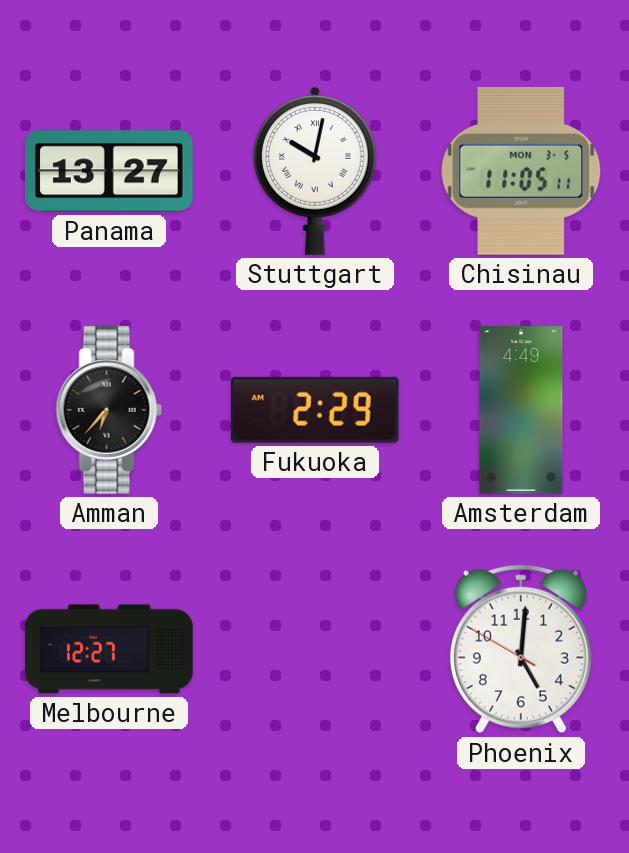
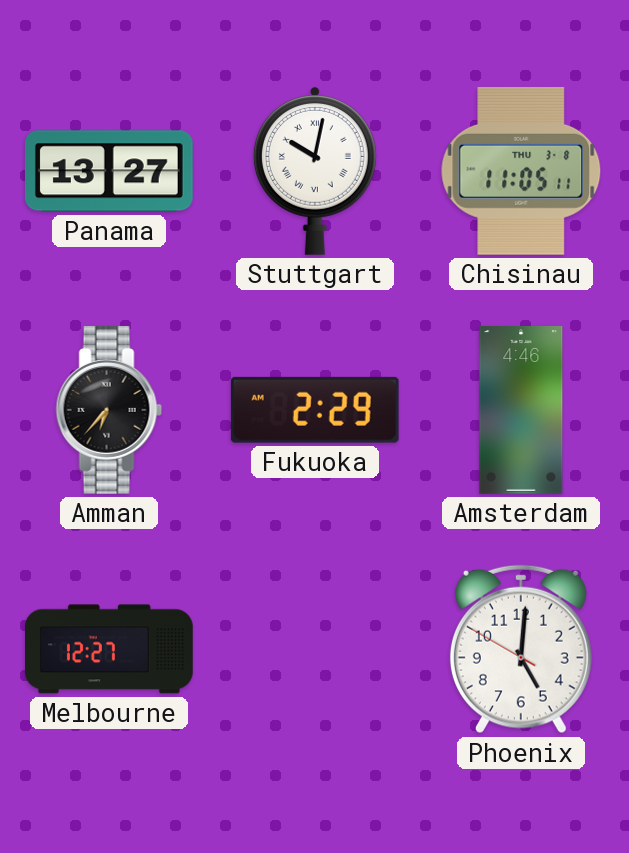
Chisinau date: MON 3-5 -> THU 3-8 (521, 171)
Amsterdam: 4:49 -> 4:46 (521, 411)
